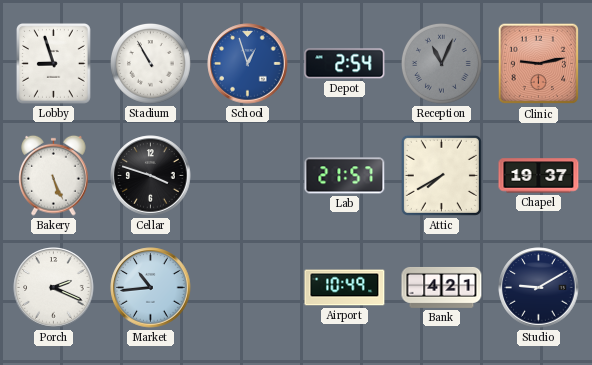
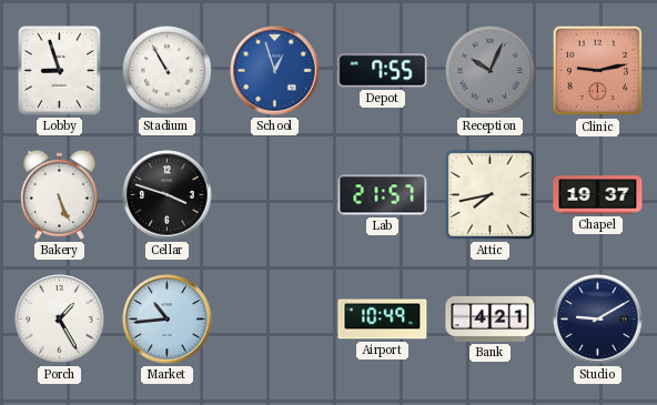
Depot: 2:54 -> 7:55 (383, 71)
Reception: 11:04 -> 10:04 (489, 70)
Attic: 7:40 -> 7:43 (489, 194)
Porch: 2:19 -> 1:25 (60, 320)
